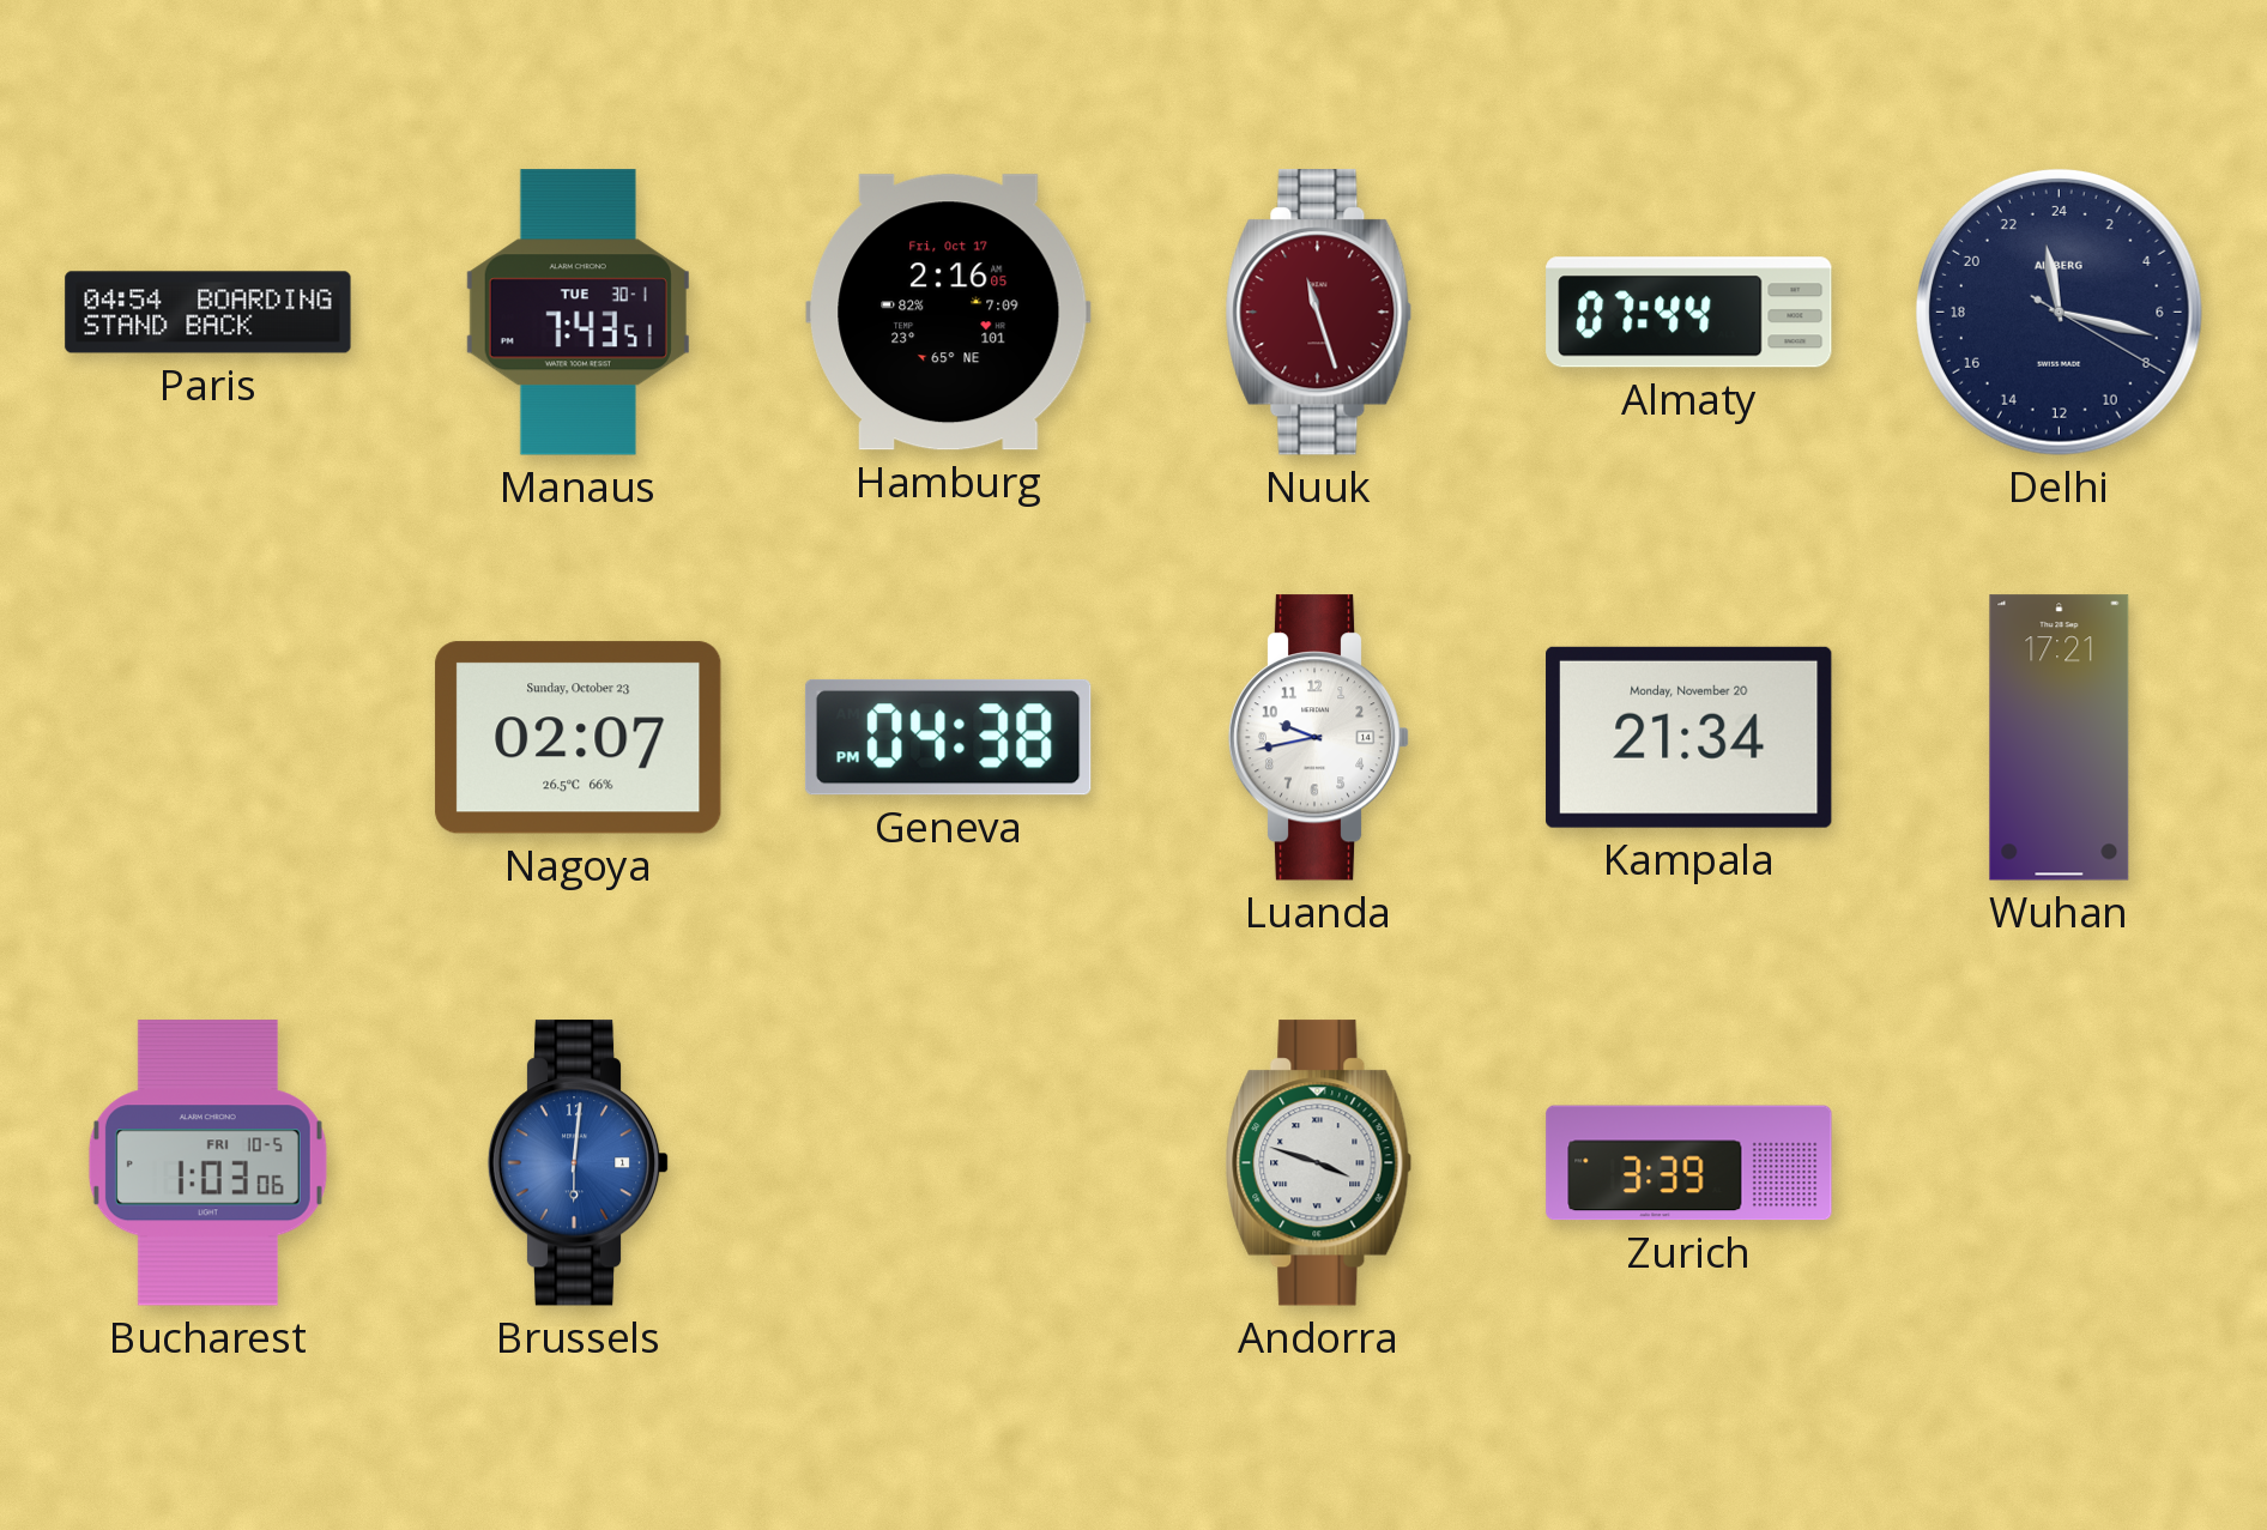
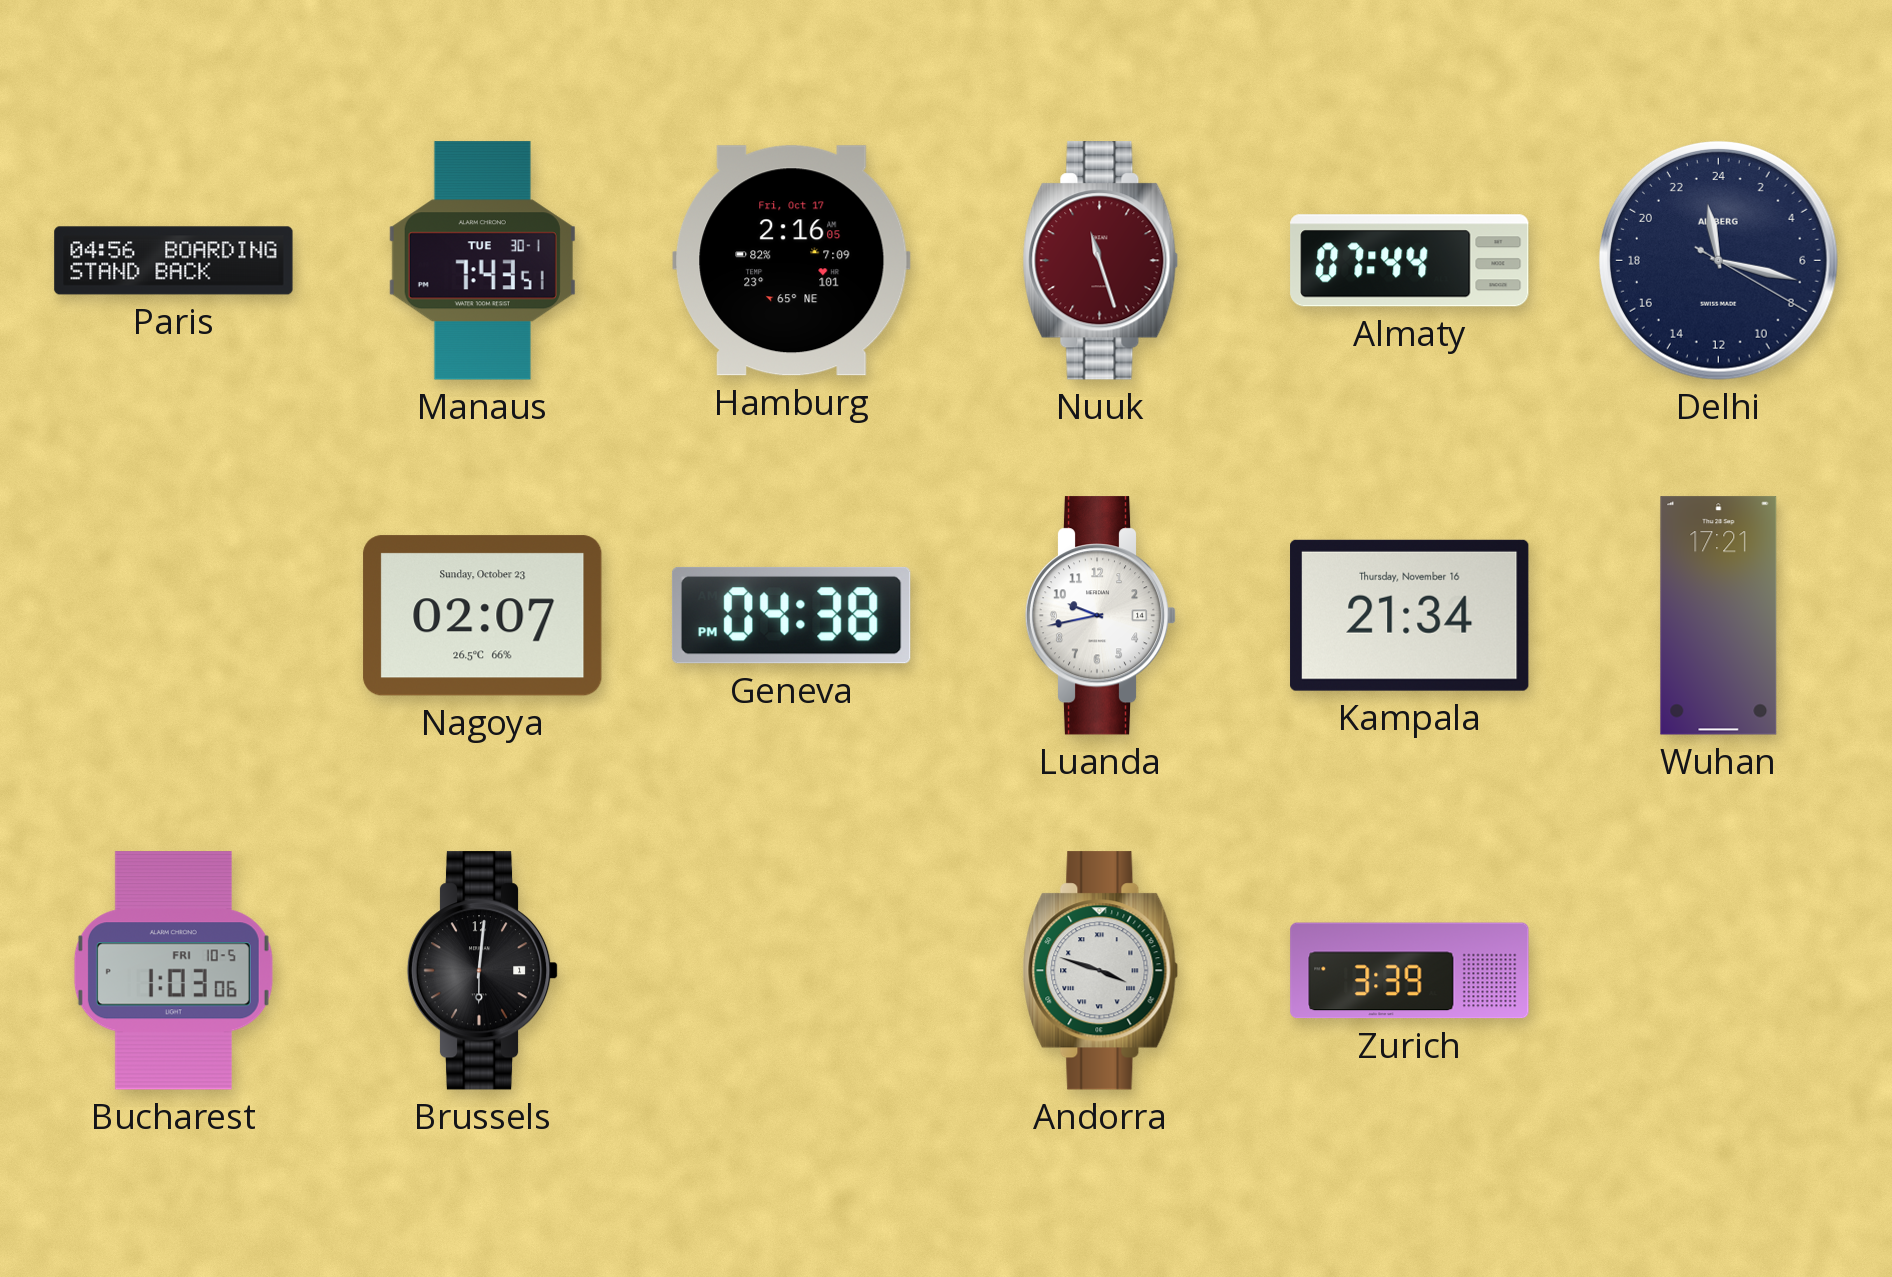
Paris: 04:54 -> 04:56 (174, 261)
Kampala date: Monday, November 20 -> Thursday, November 16 (1410, 615)
Brussels dial: blue -> black (483, 971)
